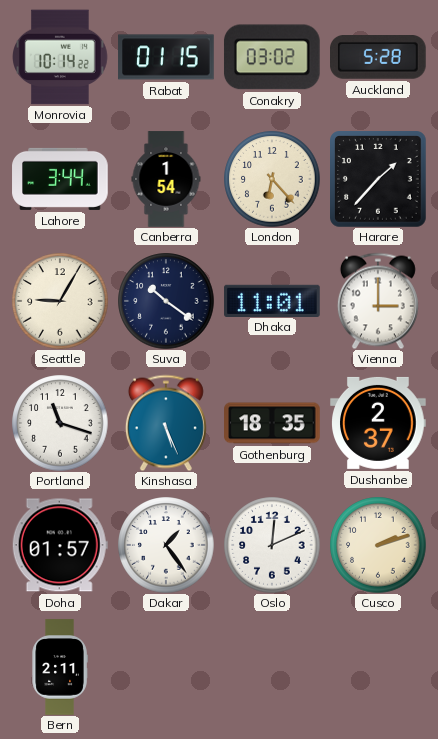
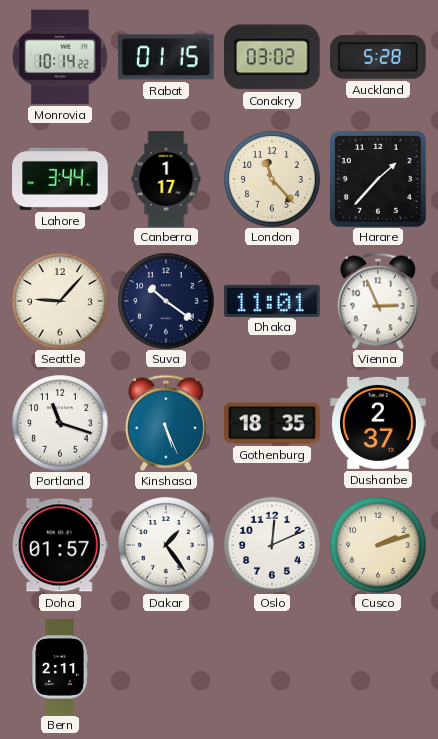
Canberra: 1:54 -> 1:17 (166, 179)
London: 6:23 -> 11:23 (272, 179)
Seattle: 9:05 -> 9:07 (60, 301)
Vienna: 3:00 -> 2:56 (378, 301)
